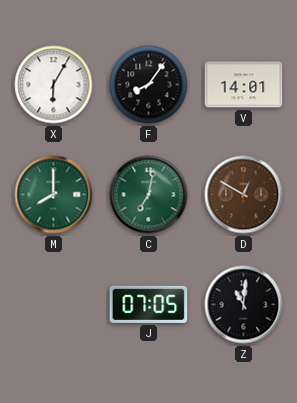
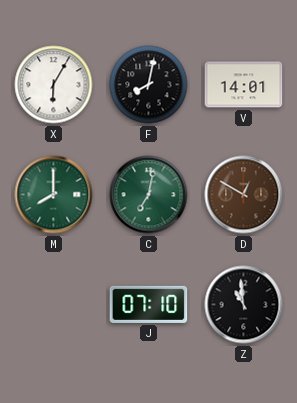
F: 8:06 -> 8:02 (149, 85)
J: 07:05 -> 07:10 (149, 304)
Z: 11:01 -> 10:59 (244, 305)
